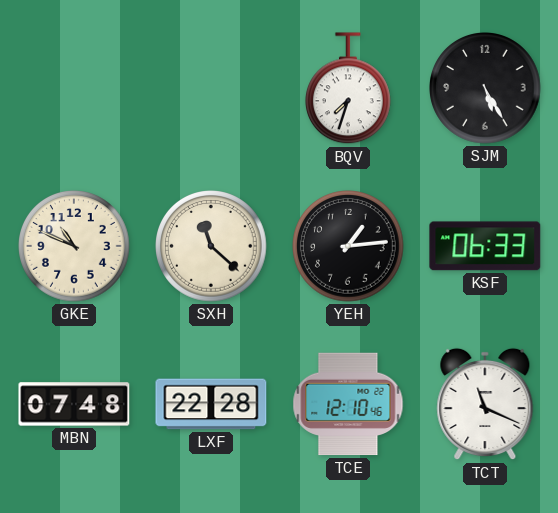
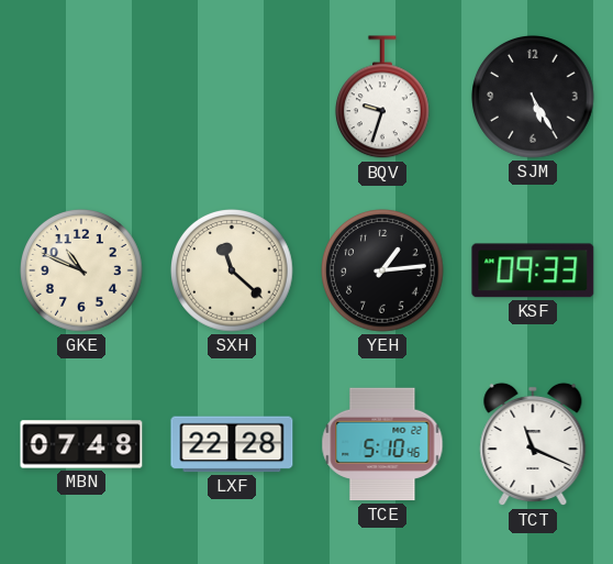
BQV: 7:33 -> 9:33 (382, 98)
KSF: 06:33 -> 09:33 (533, 270)
TCE: 12:10 -> 5:10 (382, 444)
